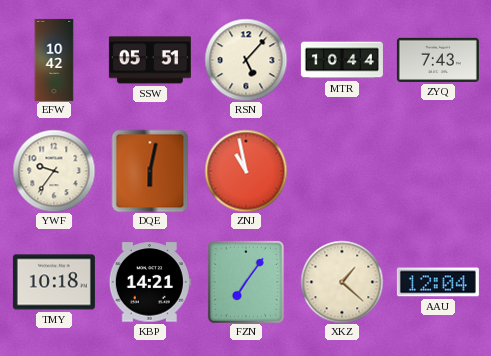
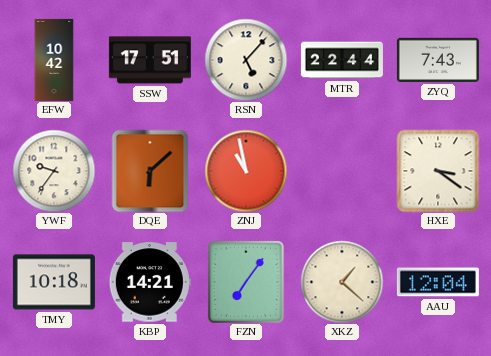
SSW: 05:51 -> 17:51 (150, 60)
MTR: 10:44 -> 22:44 (342, 60)
DQE: 6:02 -> 6:08 (150, 171)
HXE: none -> 3:21 (438, 171)
